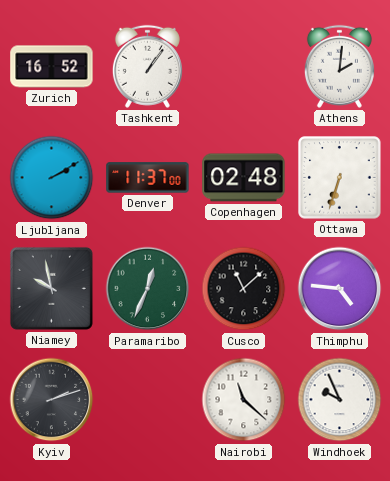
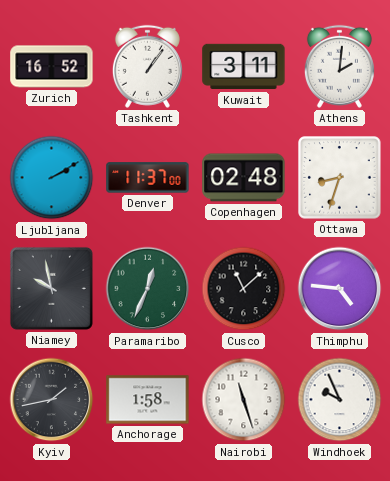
Kuwait: none -> 3:11 (244, 67)
Ottawa: 6:33 -> 8:33 (340, 178)
Kyiv: 2:12 -> 1:43 (52, 400)
Anchorage: none -> 1:58 (148, 400)
Nairobi: 11:22 -> 11:27 (244, 400)
